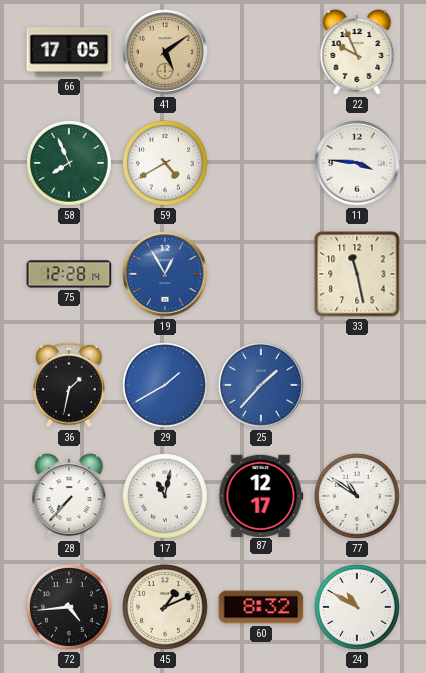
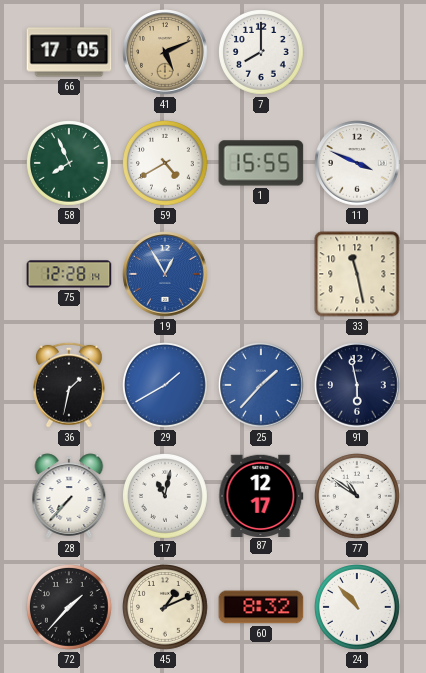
41: 5:09 -> 5:11 (165, 52)
7: none -> 8:00 (262, 53)
22: 9:56 -> none (357, 52)
1: none -> 15:55 (261, 163)
11: 3:46 -> 3:49 (357, 163)
91: none -> 5:58 (357, 385)
72: 4:44 -> 1:37 (70, 608)
24: 10:50 -> 10:53 (358, 608)
